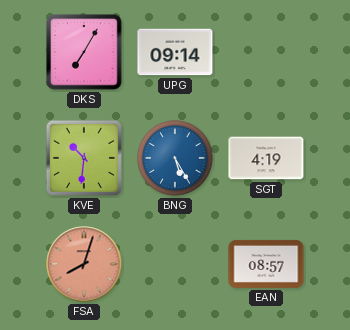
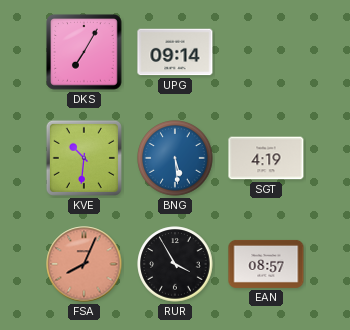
BNG: 5:25 -> 5:29 (175, 158)
FSA: 8:03 -> 8:04 (84, 264)
RUR: none -> 3:55 (175, 264)
